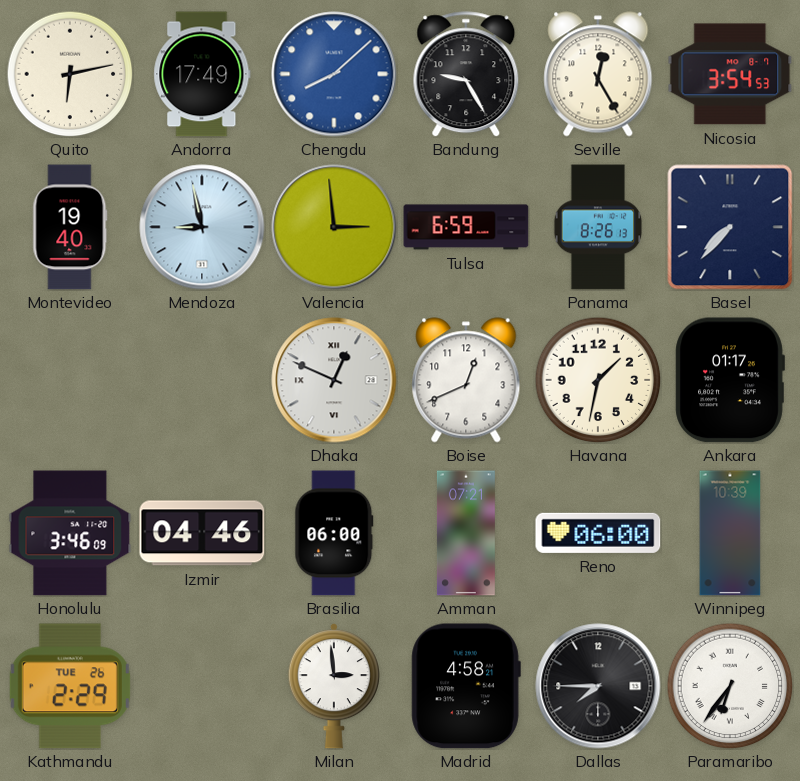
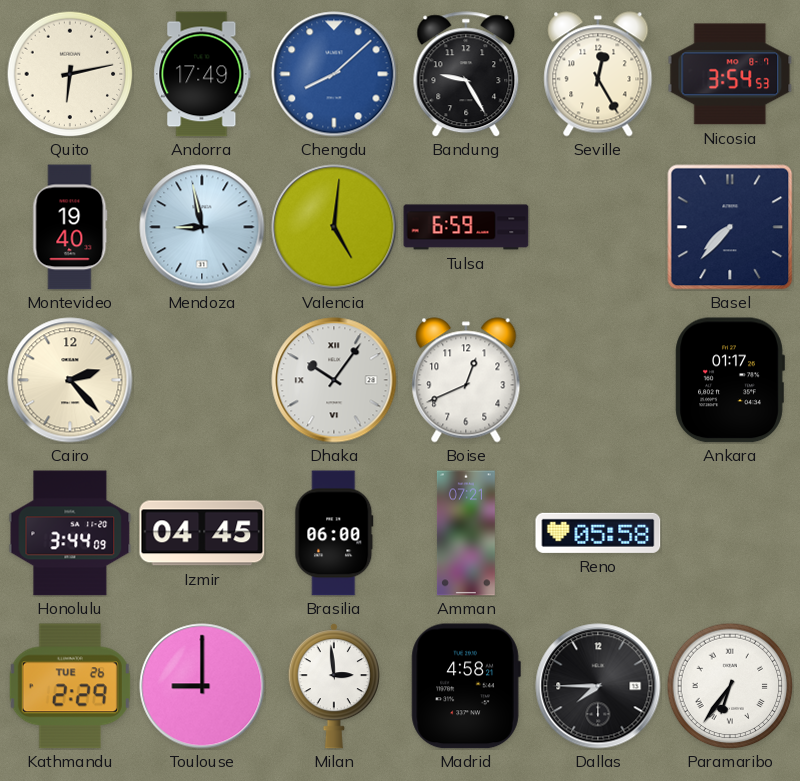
Valencia: 2:59 -> 5:01 (334, 227)
Panama: 8:26 -> none (598, 227)
Cairo: none -> 2:23 (70, 380)
Dhaka: 12:49 -> 10:06 (334, 380)
Havana: 1:32 -> none (598, 380)
Honolulu: 3:46 -> 3:44 (70, 533)
Izmir: 04:46 -> 04:45 (202, 533)
Reno: 06:00 -> 05:58 (598, 533)
Winnipeg: 10:39 -> none (730, 533)
Toulouse: none -> 9:00 (202, 686)
